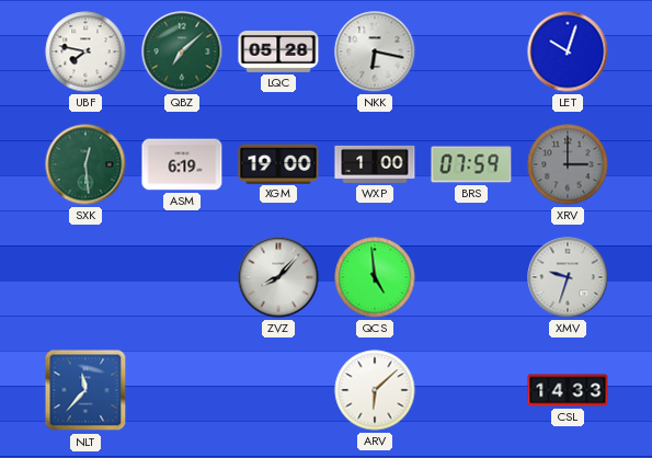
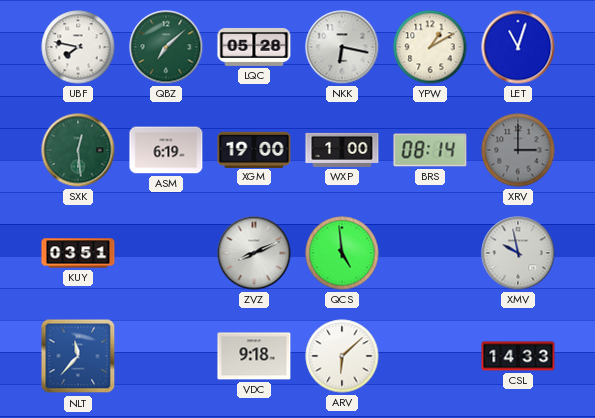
YPW: none -> 1:10 (430, 47)
LET: 10:03 -> 11:03 (518, 47)
BRS: 07:59 -> 08:14 (430, 150)
KUY: none -> 03:51 (78, 253)
ZVZ: 8:07 -> 8:11 (254, 253)
XMV: 9:33 -> 9:58 (518, 253)
VDC: none -> 9:18 (254, 356)
